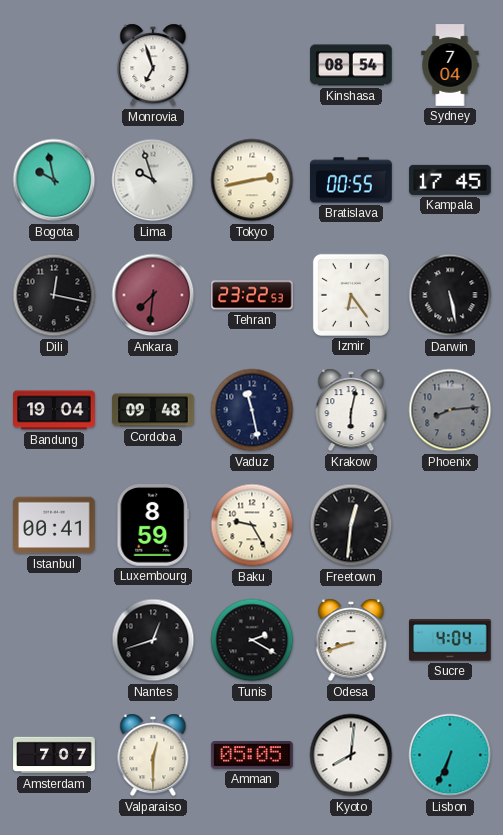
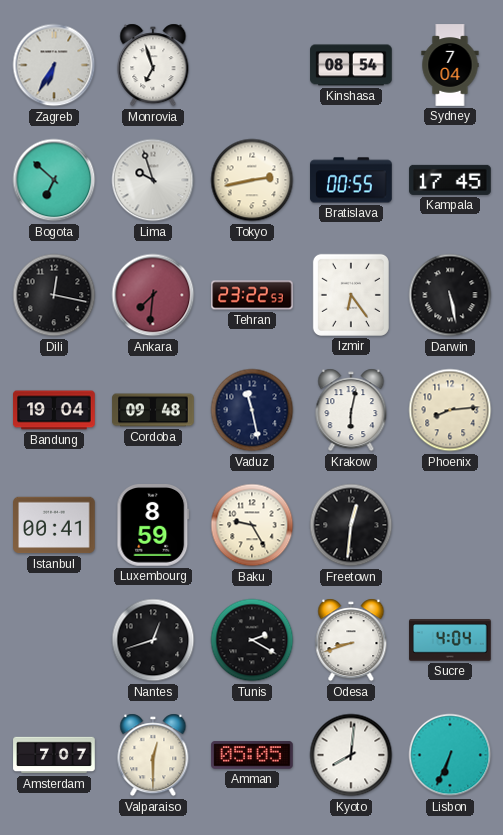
Zagreb: none -> 6:35 (54, 65)
Bogota: 9:58 -> 6:52 (54, 180)
Phoenix dial: grey -> cream (450, 410)
